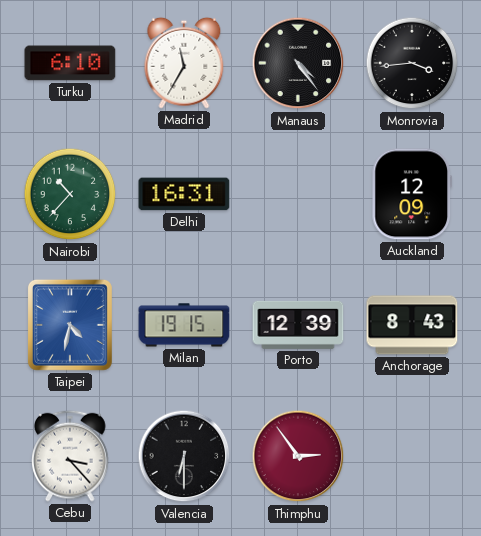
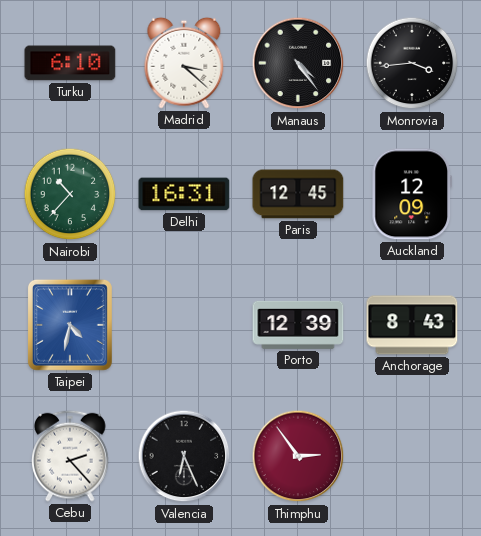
Madrid: 11:35 -> 3:22 (184, 63)
Paris: none -> 12:45 (298, 194)
Milan: 19:15 -> none (184, 325)
Cebu: 3:23 -> 2:23 (70, 456)
Valencia: 6:30 -> 6:26 (184, 456)
